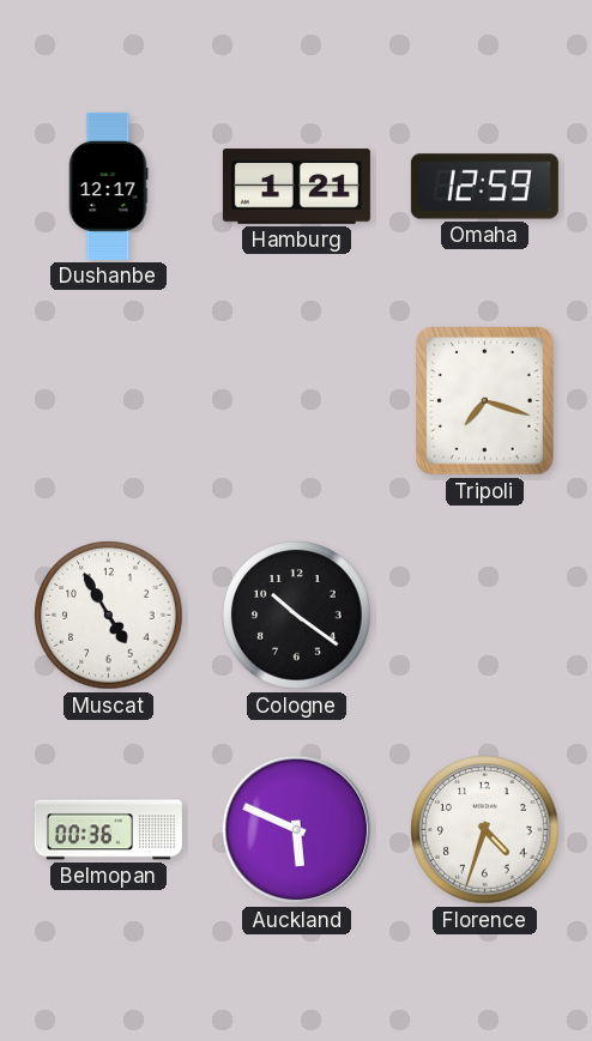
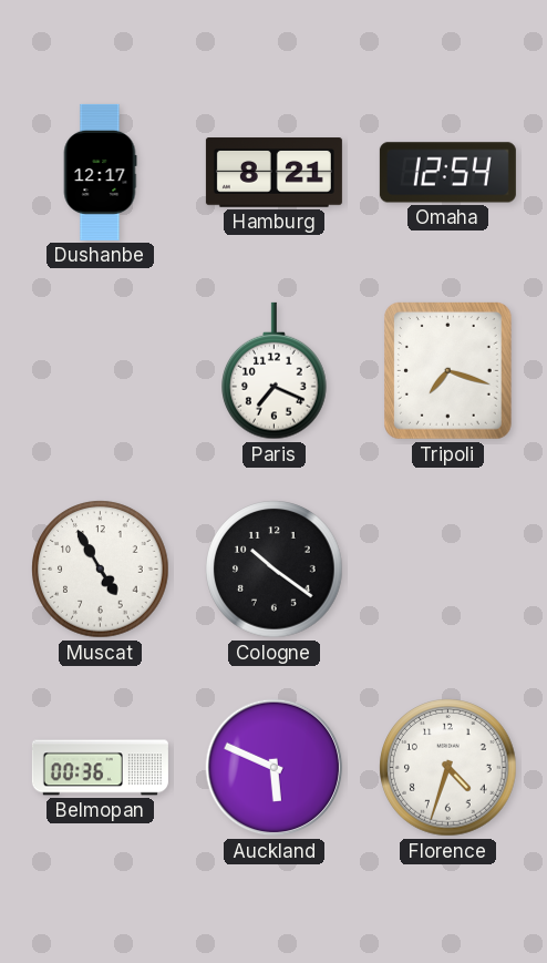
Hamburg: 1:21 -> 8:21 (273, 173)
Omaha: 12:59 -> 12:54 (447, 173)
Paris: none -> 7:19 (275, 371)
